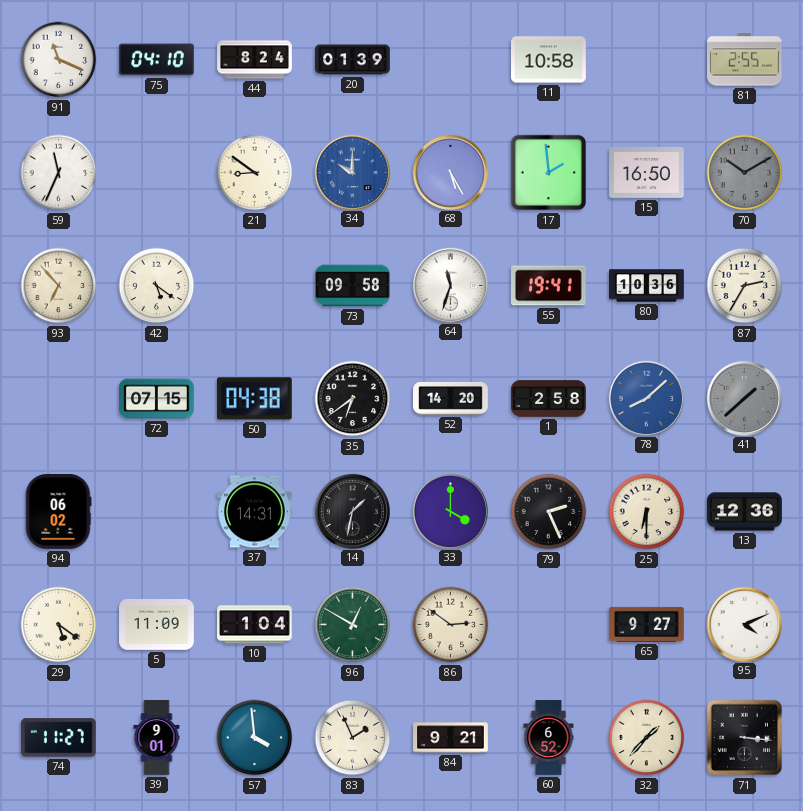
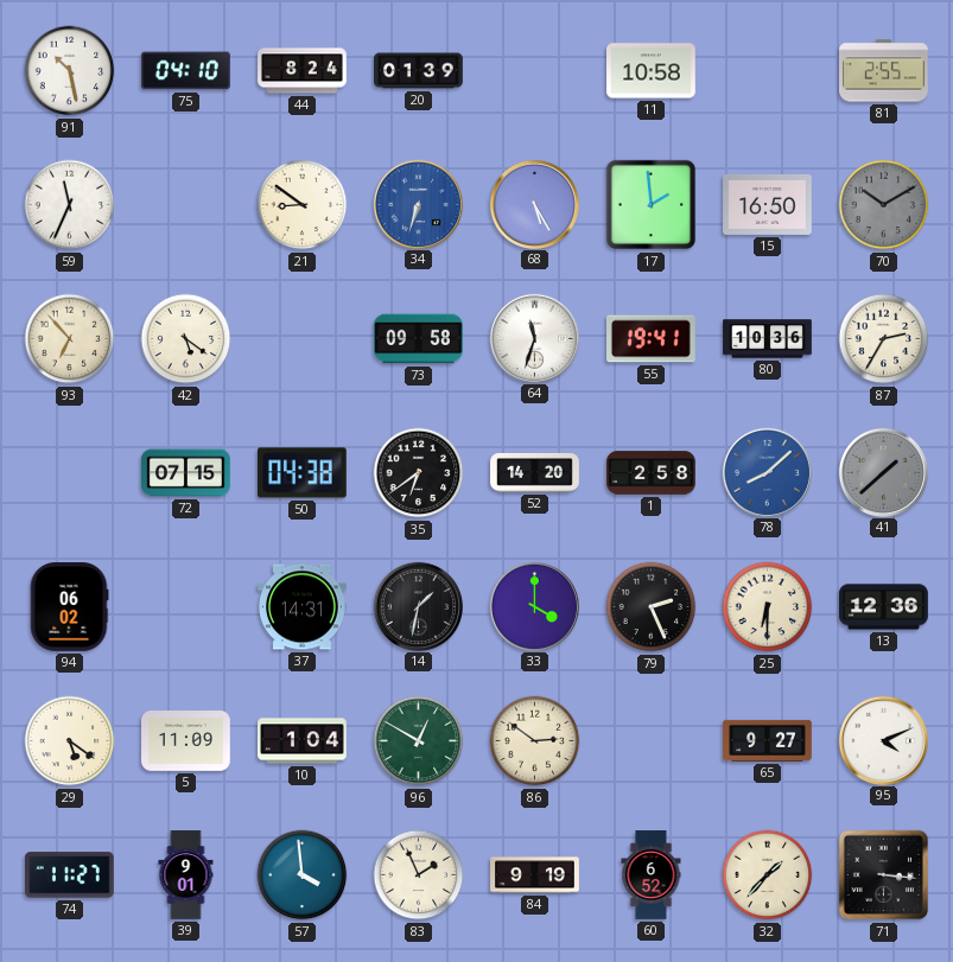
91: 11:19 -> 10:28 (70, 71)
34: 10:00 -> 6:33 (418, 204)
84: 9:21 -> 9:19 (535, 875)
